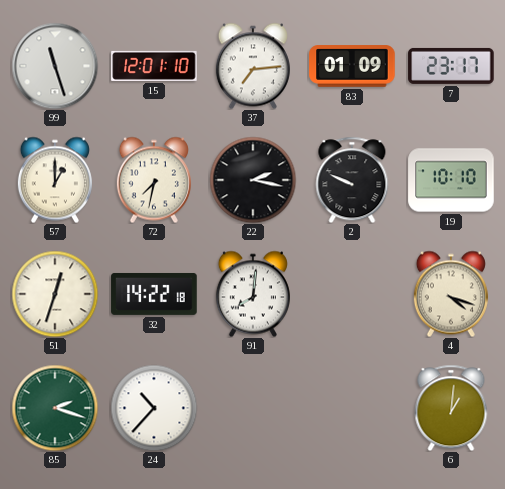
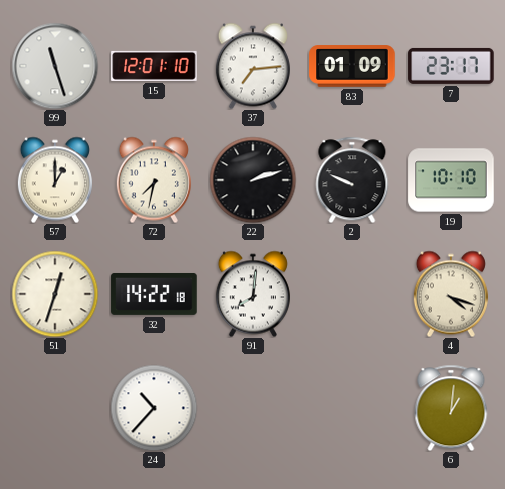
22: 2:17 -> 2:12 (253, 180)
85: 2:18 -> none (55, 408)
